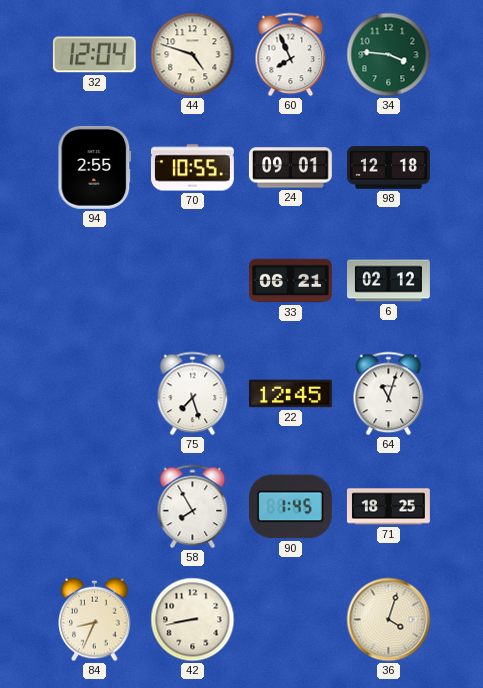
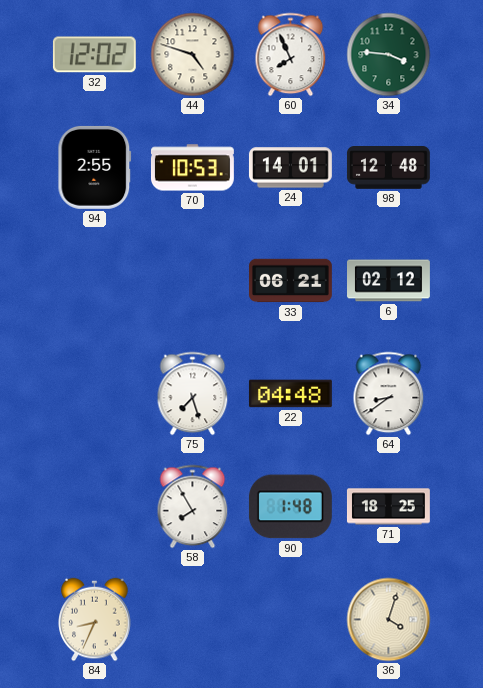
32: 12:04 -> 12:02 (94, 55)
70: 10:55 -> 10:53 (192, 168)
24: 09:01 -> 14:01 (290, 168)
98: 12:18 -> 12:48 (388, 168)
22: 12:45 -> 04:48 (290, 394)
64: 11:03 -> 8:39 (389, 394)
90: 1:45 -> 1:48 (290, 507)
42: 8:43 -> none (193, 620)
